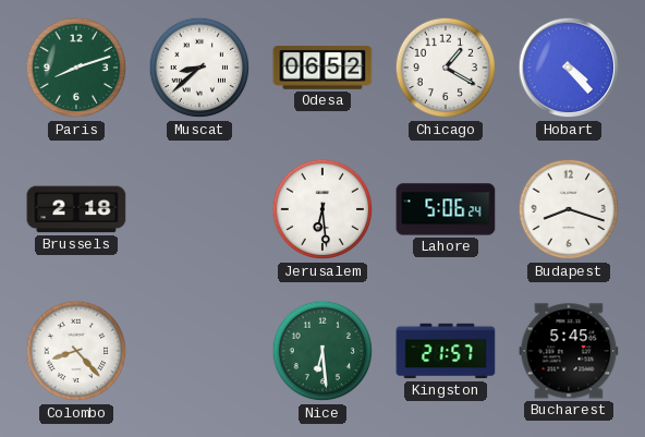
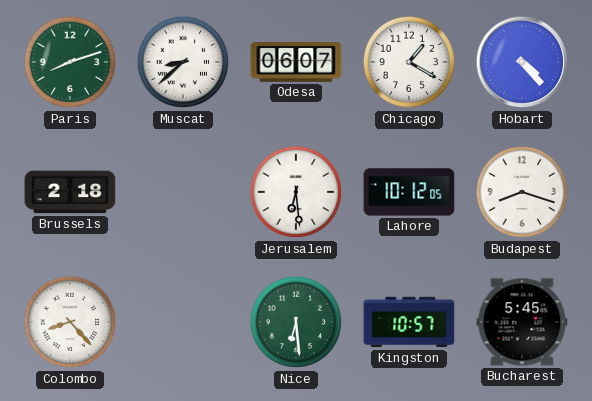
Odesa: 06:52 -> 06:07 (296, 63)
Lahore: 5:06 -> 10:12 (409, 192)
Kingston: 21:57 -> 10:57 (409, 322)
